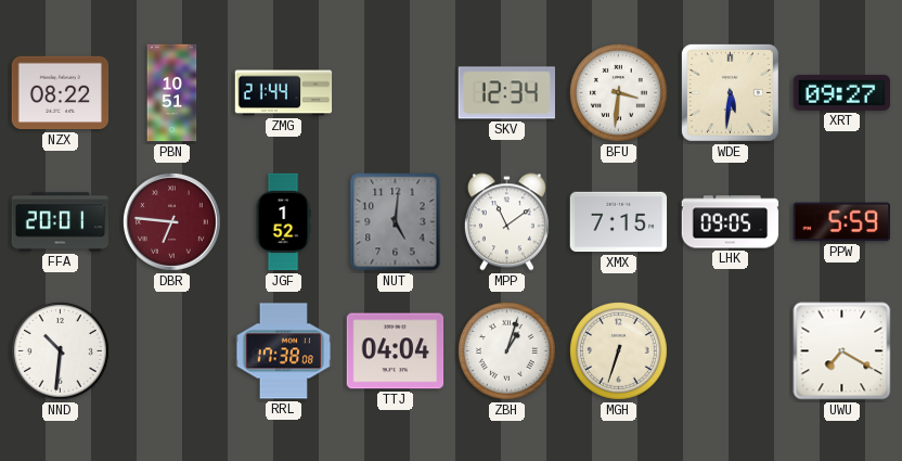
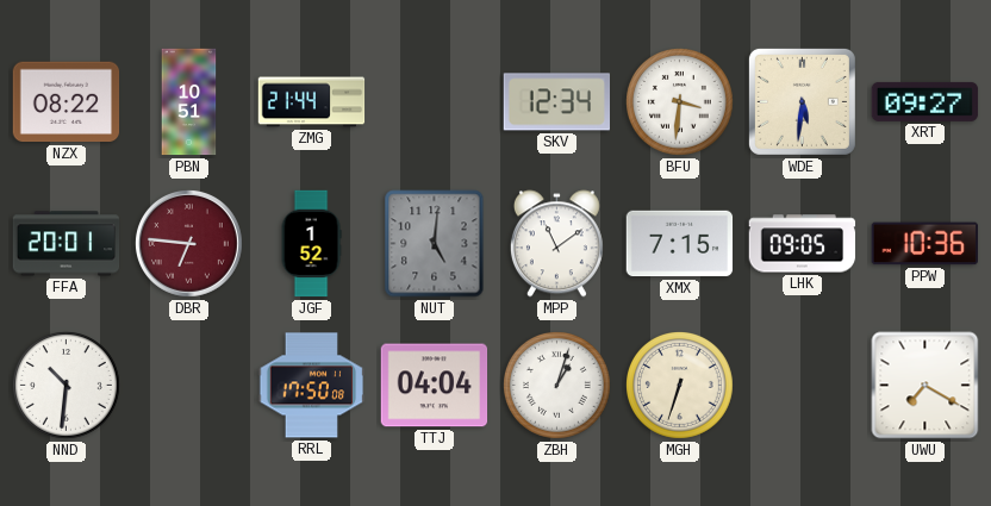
PPW: 5:59 -> 10:36 (924, 244)
RRL: 17:38 -> 17:50 (312, 386)
